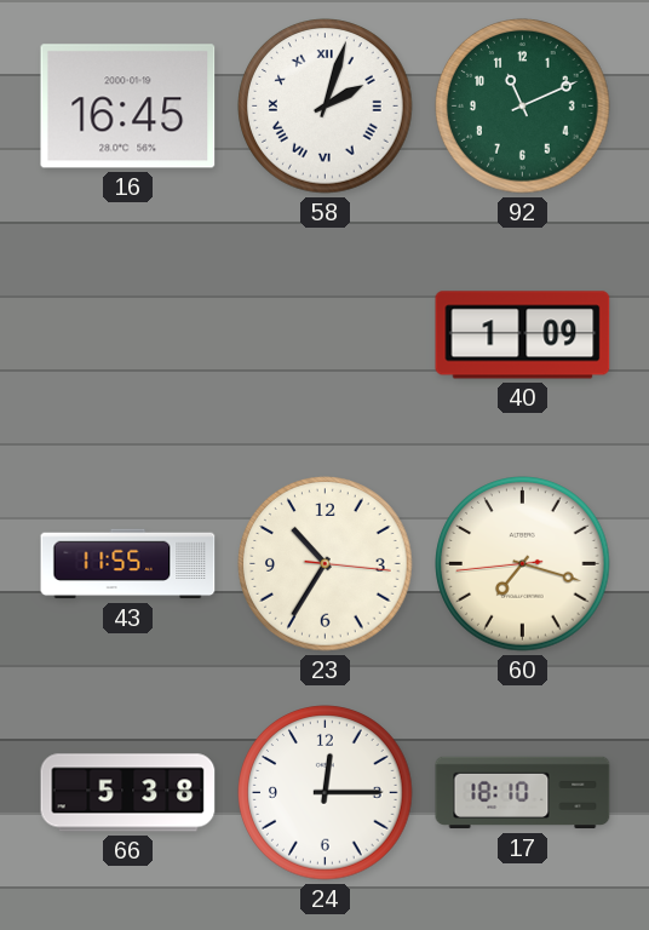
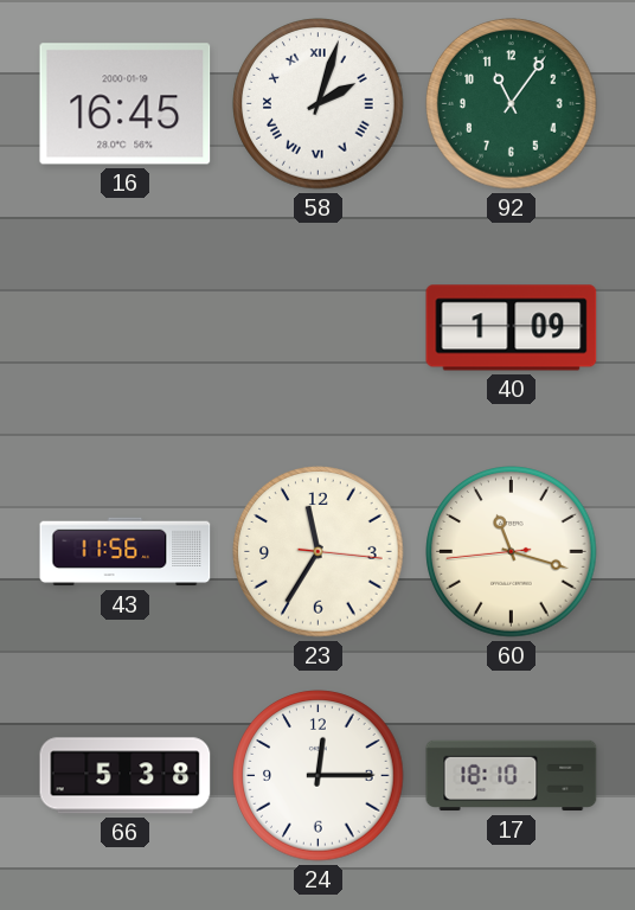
92: 11:11 -> 11:06 (512, 104)
43: 11:55 -> 11:56 (126, 552)
23: 10:35 -> 11:35 (319, 552)
60: 7:17 -> 11:17 (512, 552)
